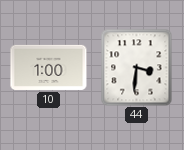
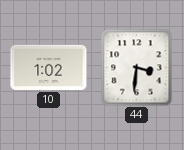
10: 1:00 -> 1:02 (49, 67)
